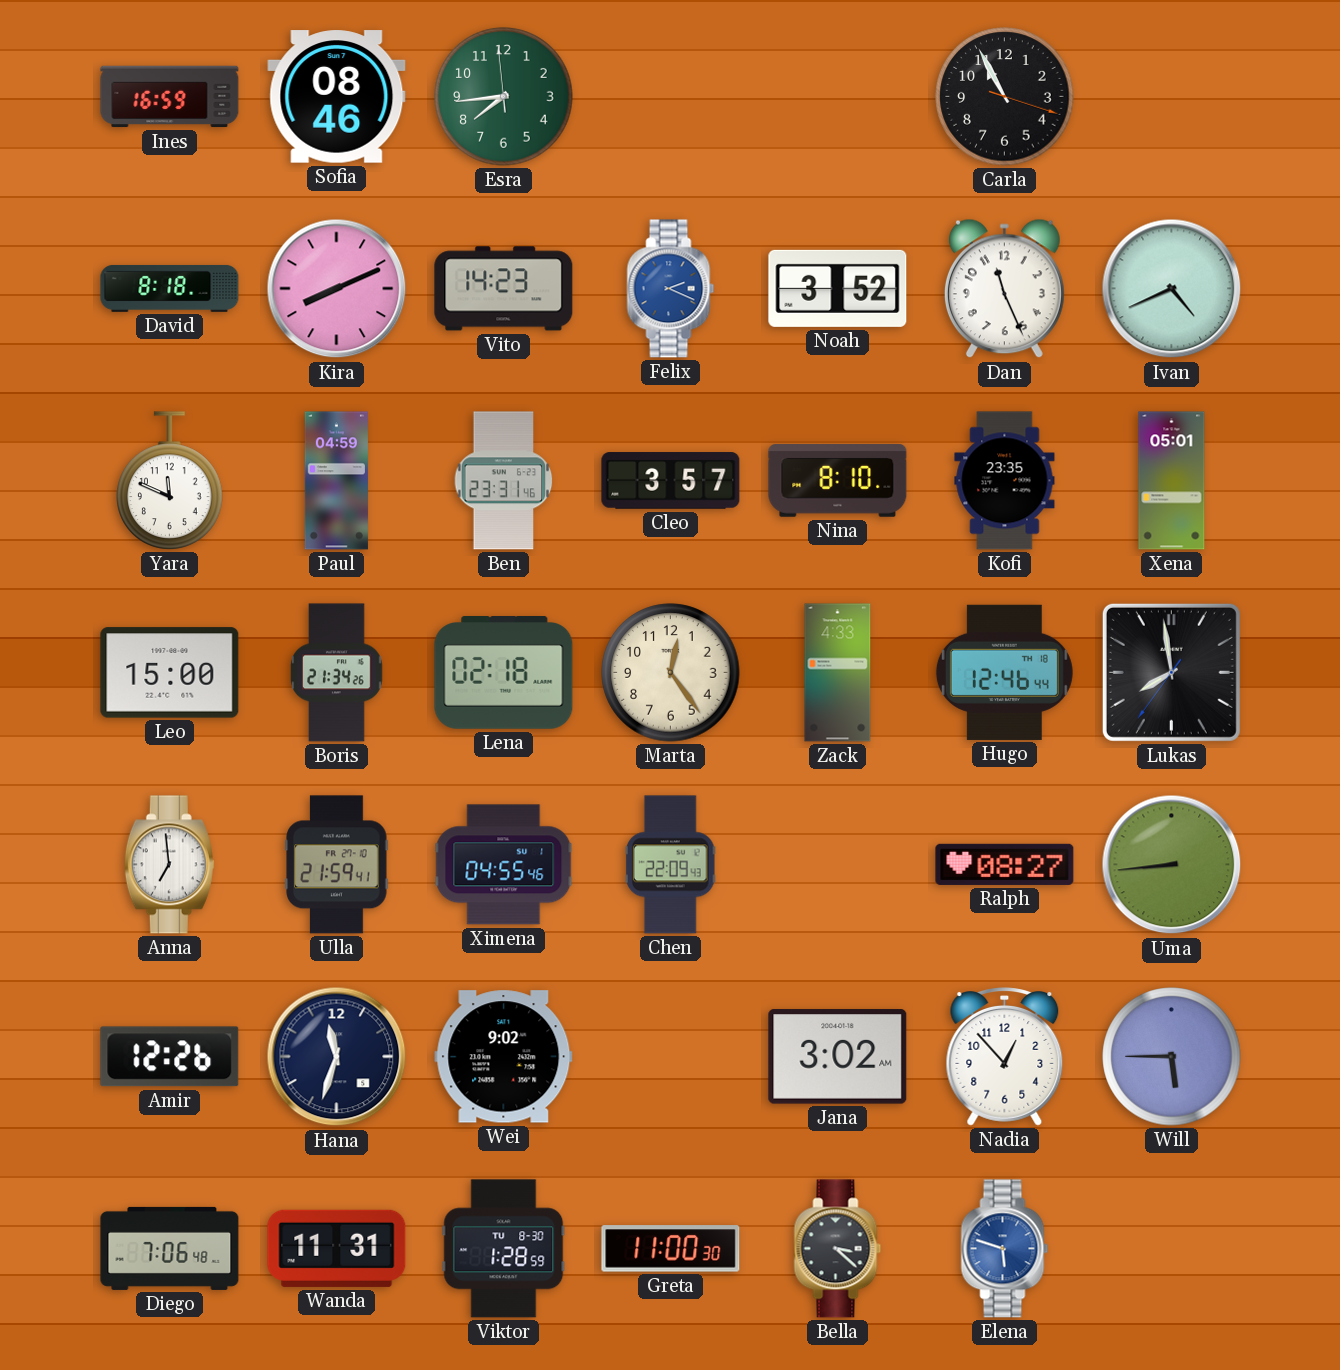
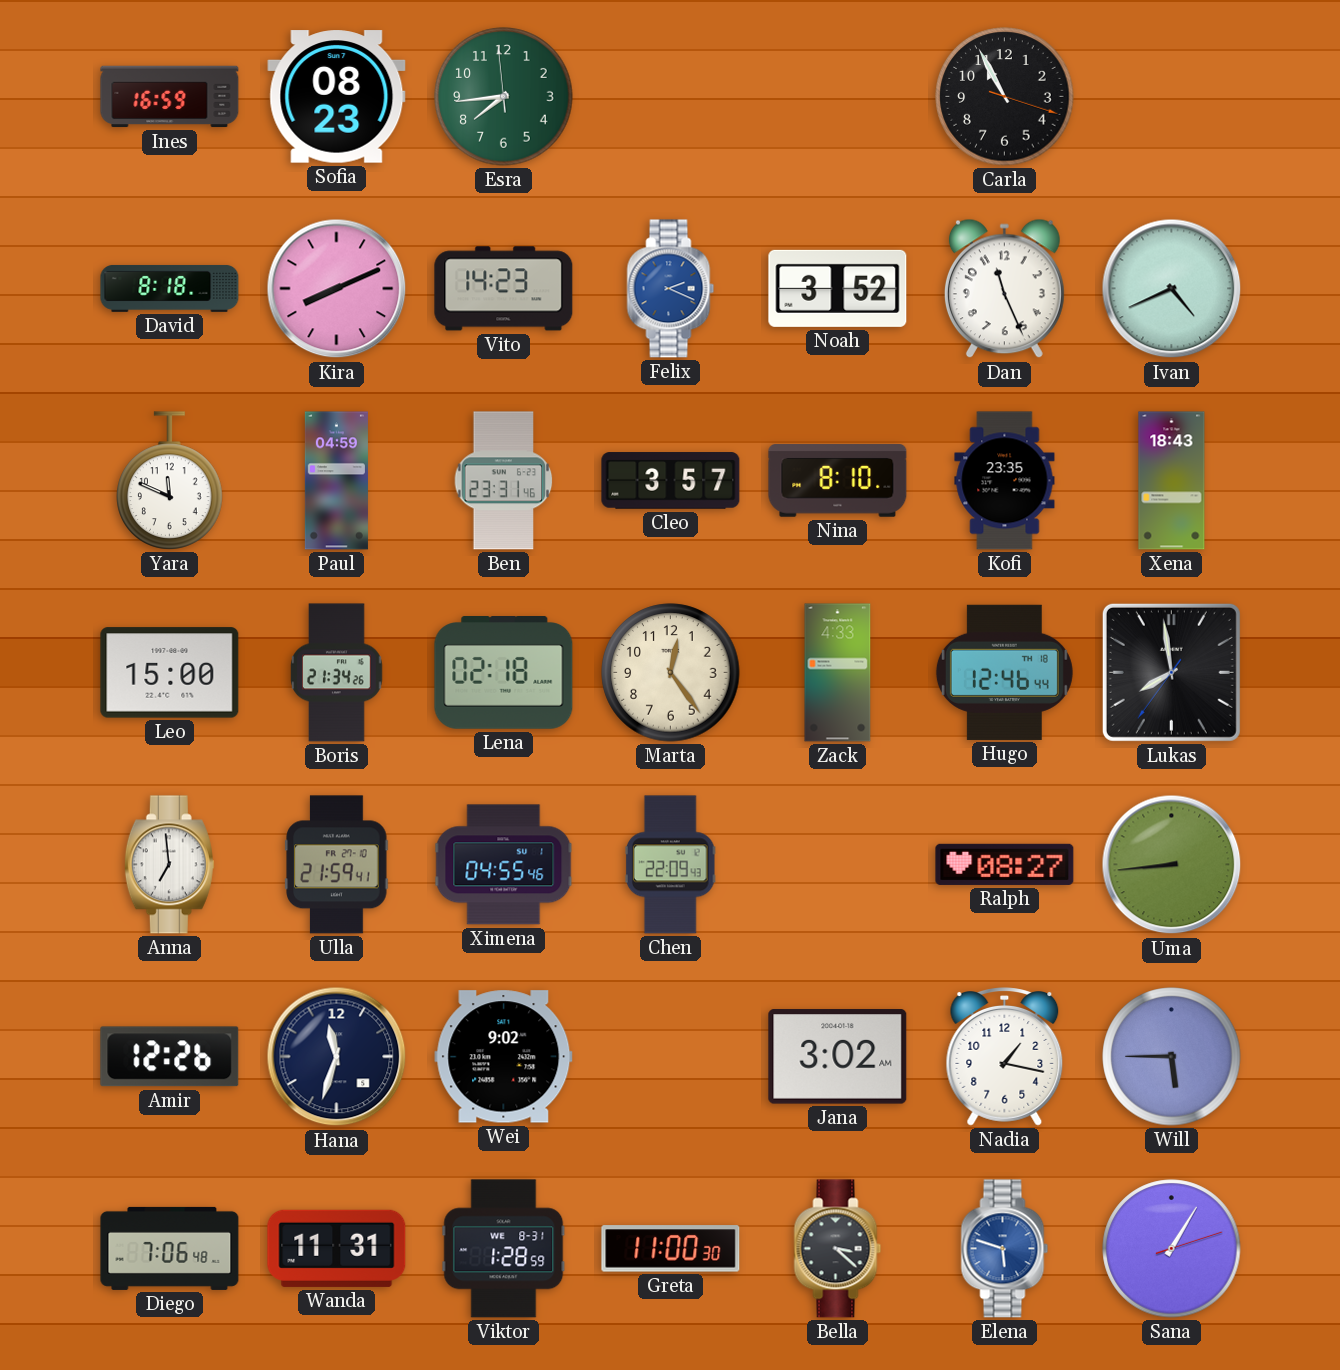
Sofia: 08:46 -> 08:23 (337, 97)
Xena: 05:01 -> 18:43 (1172, 481)
Nadia: 12:53 -> 1:17 (1005, 1057)
Viktor date: TU 8-30 -> WE 8-31 (504, 1249)
Sana: none -> 1:05 (1172, 1249)
